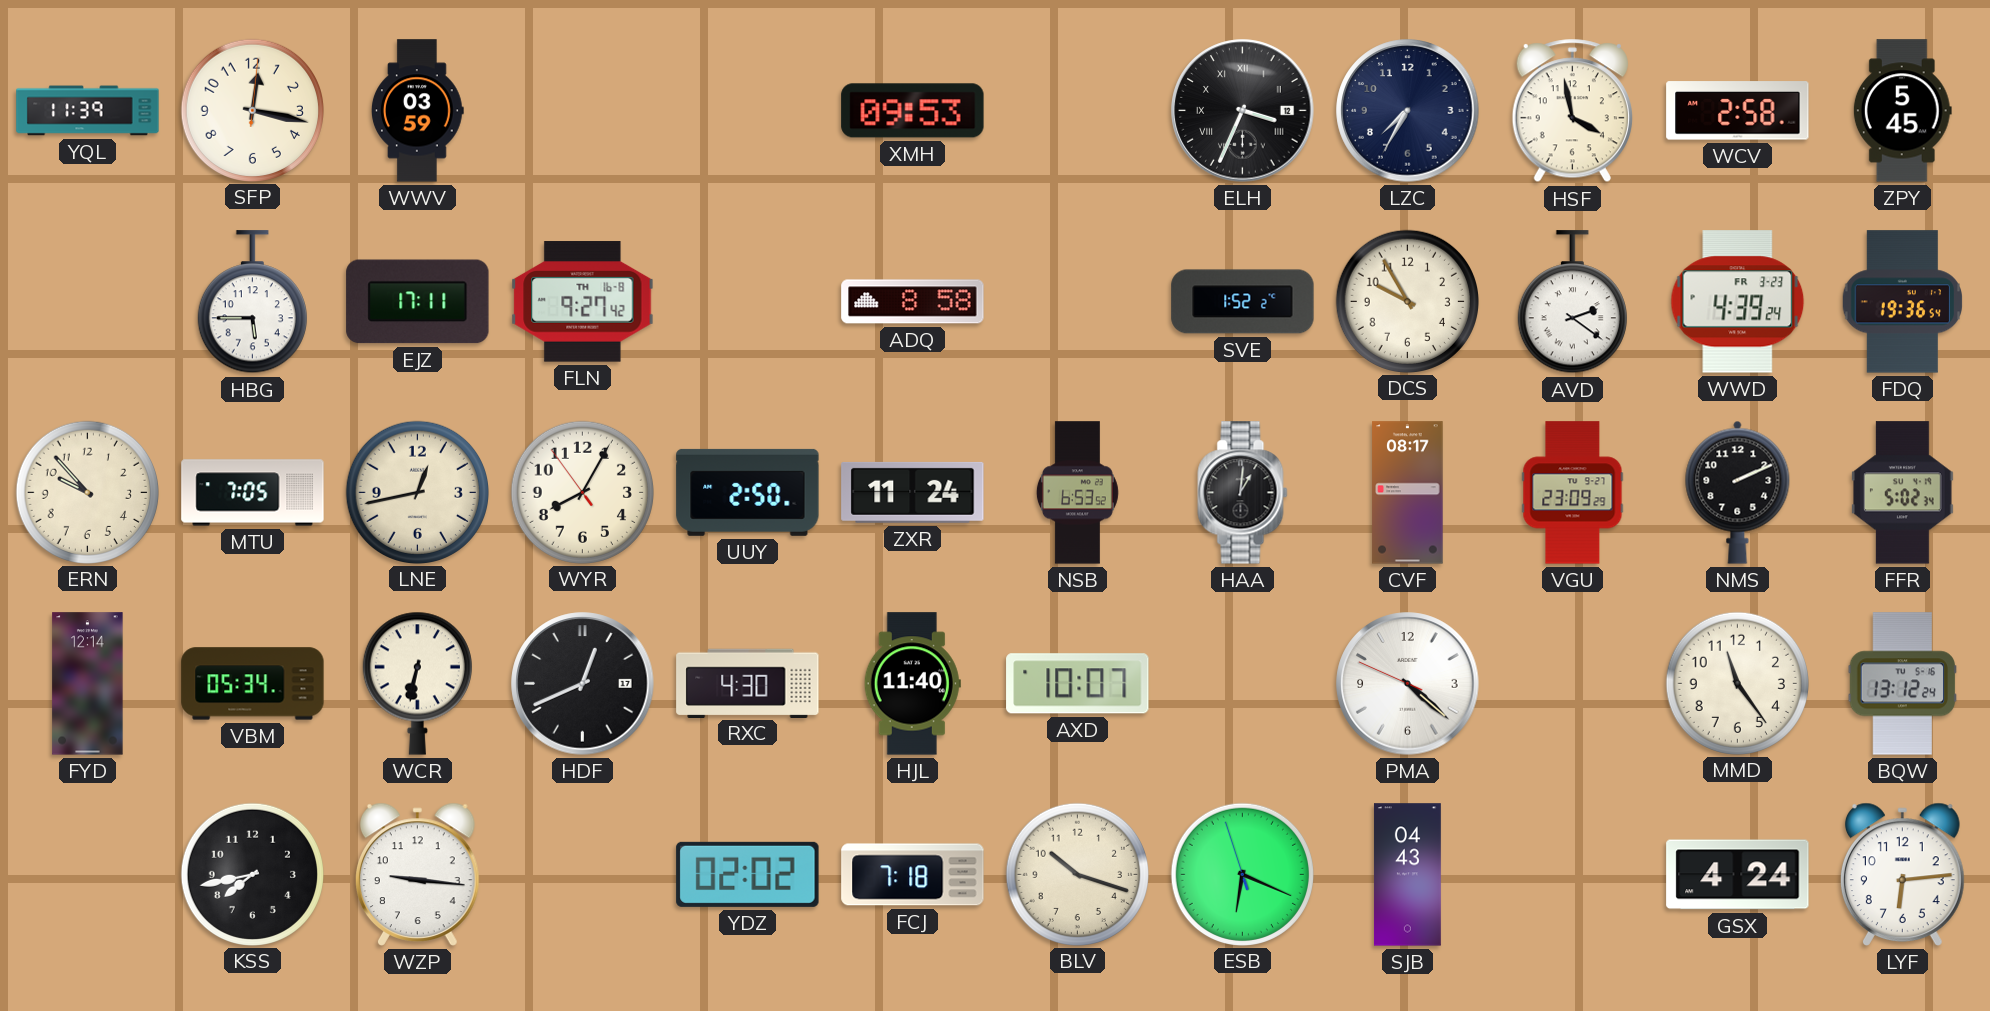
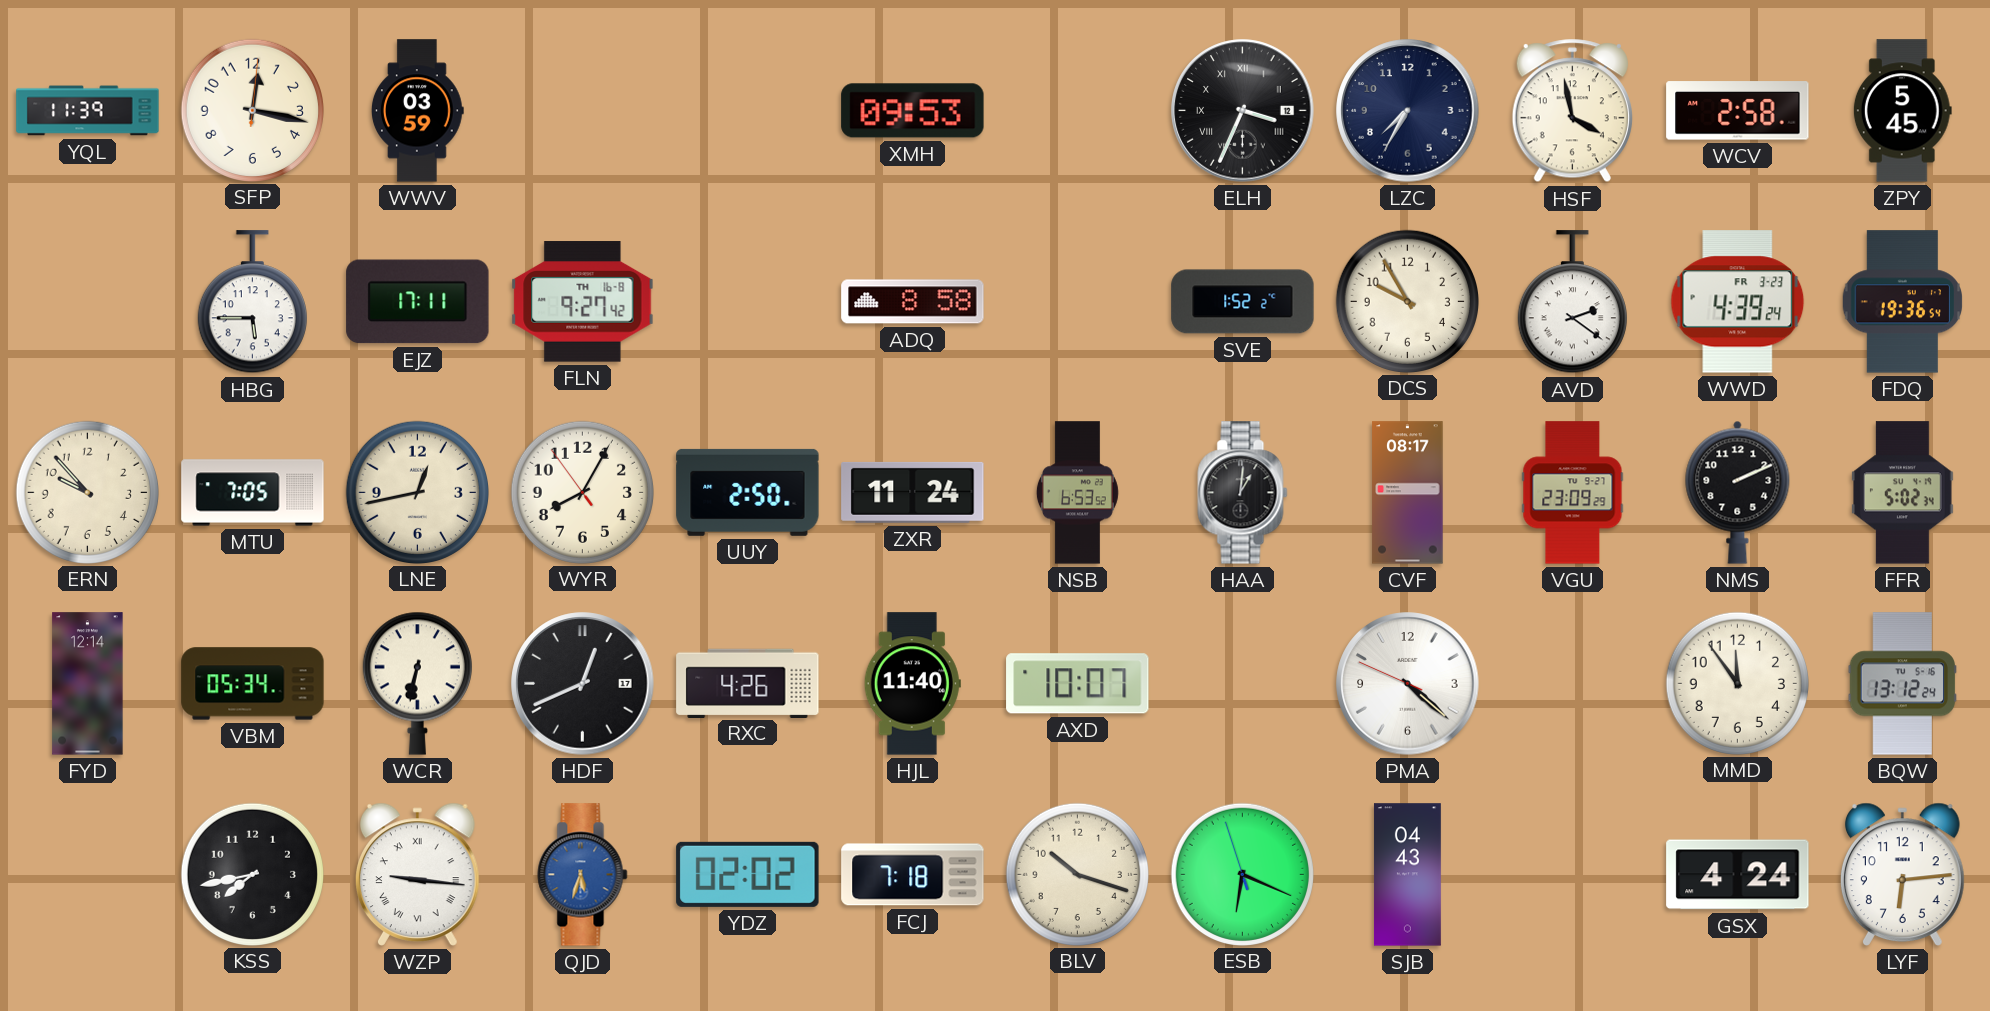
RXC: 4:30 -> 4:26 (748, 683)
MMD: 11:24 -> 11:54 (1737, 683)
WZP numerals: Arabic -> Roman (418, 874)
QJD: none -> 5:33 (583, 875)
